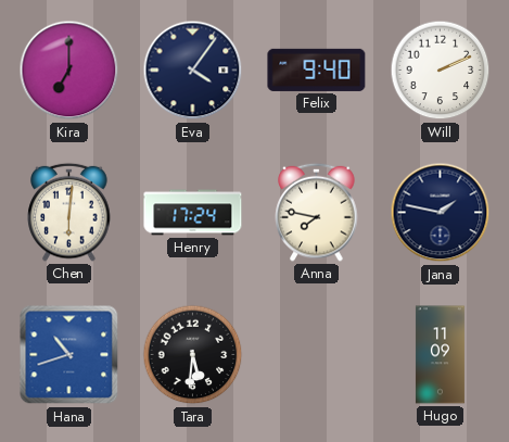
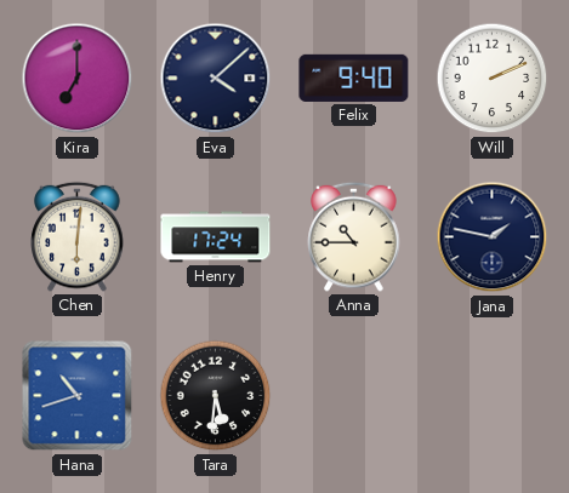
Eva: 4:06 -> 4:08 (216, 79)
Anna: 7:47 -> 10:45 (354, 236)
Hugo: 11:09 -> none (440, 355)
